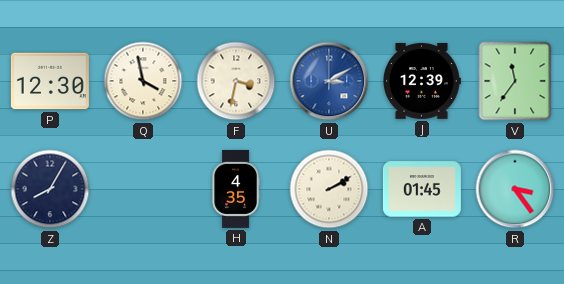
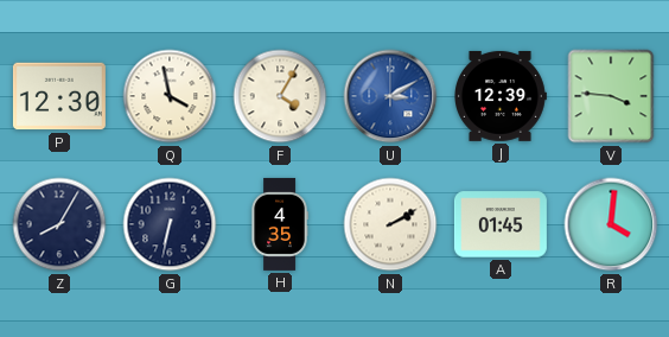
F: 3:32 -> 4:05 (280, 96)
V: 11:36 -> 3:46 (611, 96)
G: none -> 6:32 (170, 224)
R: 3:24 -> 4:01 (611, 224)
